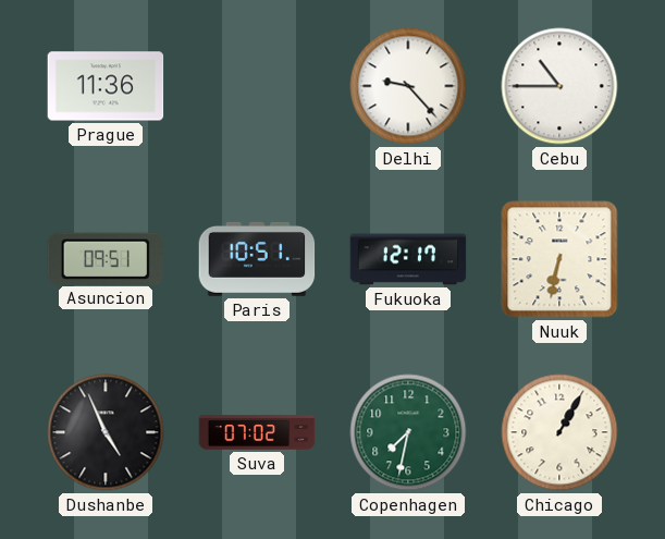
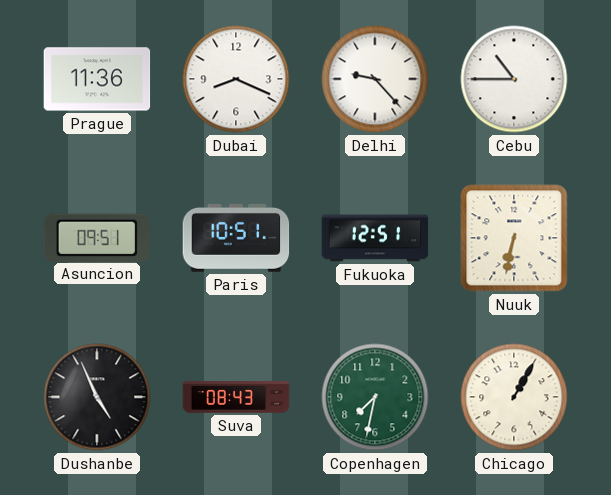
Dubai: none -> 8:19 (236, 79)
Fukuoka: 12:17 -> 12:51 (375, 238)
Suva: 07:02 -> 08:43 (236, 397)
